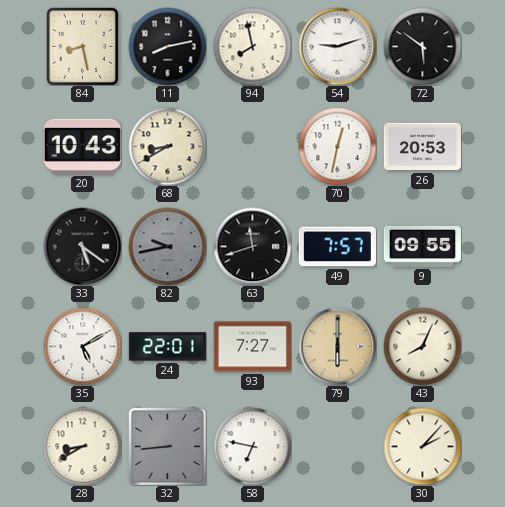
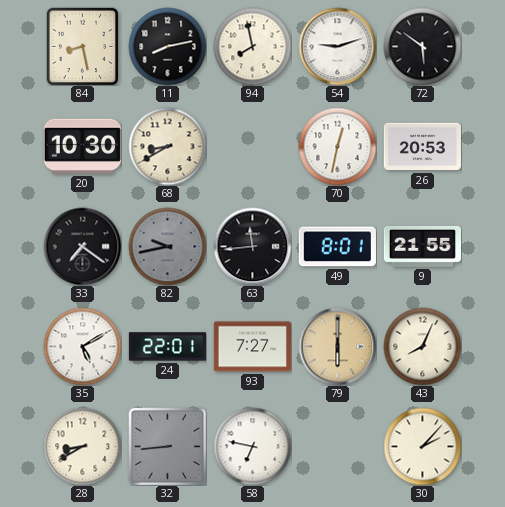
20: 10:43 -> 10:30 (82, 146)
33: 5:21 -> 7:21 (82, 246)
63: 11:42 -> 11:44 (252, 246)
49: 7:57 -> 8:01 (337, 247)
9: 09:55 -> 21:55 (422, 246)
